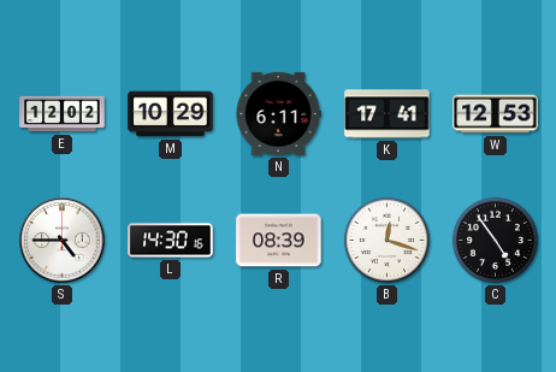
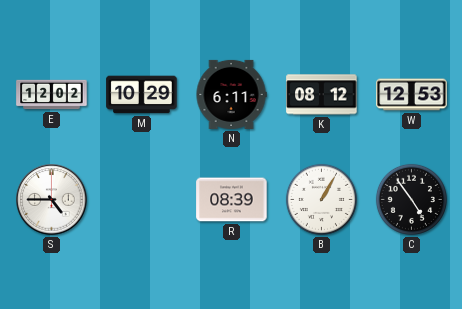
K: 17:41 -> 08:12 (322, 95)
L: 14:30 -> none (171, 241)
B: 12:18 -> 1:05 (321, 199)
